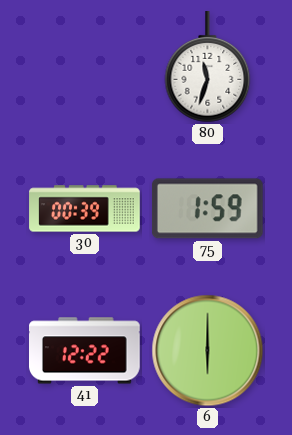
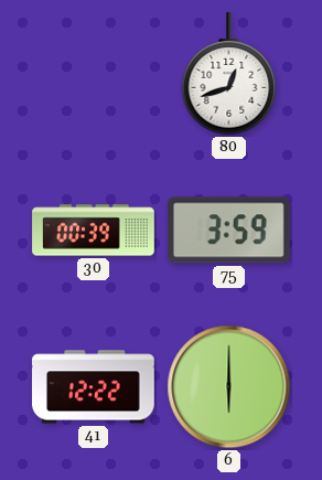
80: 11:33 -> 12:42 (229, 74)
75: 1:59 -> 3:59 (228, 231)
